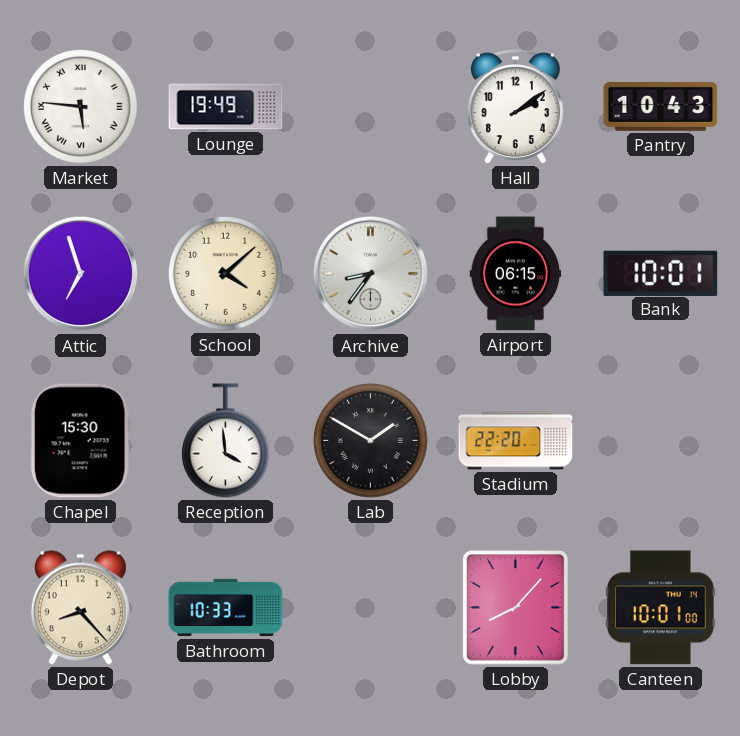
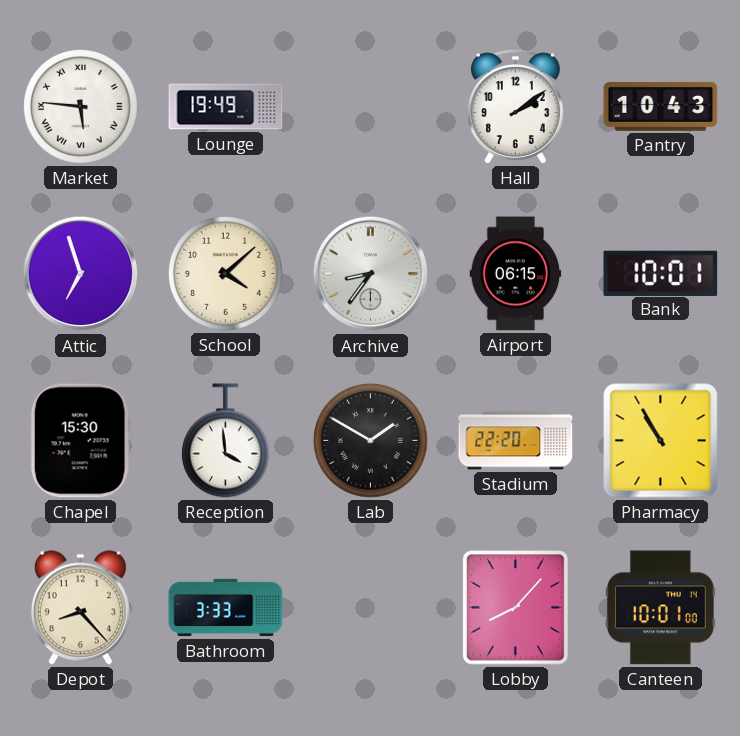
Pharmacy: none -> 10:55 (661, 441)
Bathroom: 10:33 -> 3:33 (226, 608)
